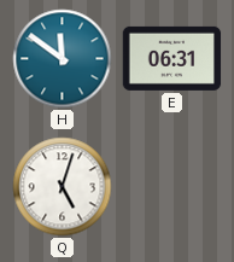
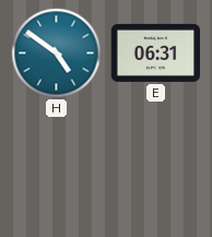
H: 11:51 -> 4:51 (57, 54)
Q: 5:03 -> none (63, 187)
